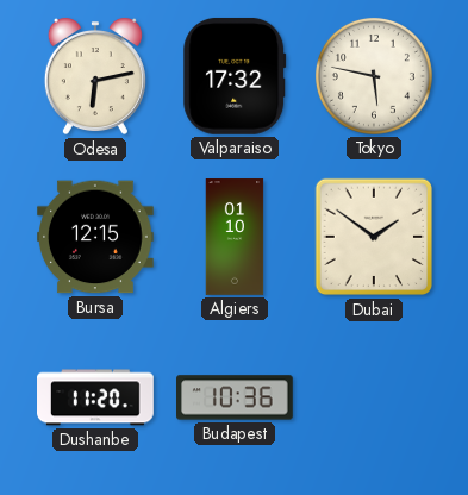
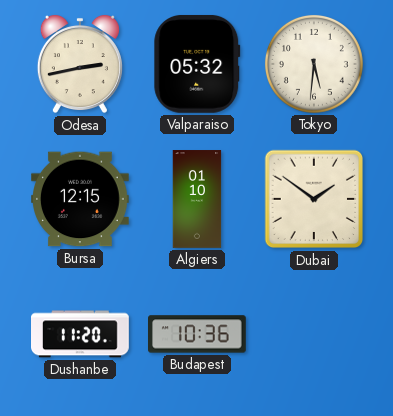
Odesa: 6:13 -> 2:43 (80, 64)
Valparaiso: 17:32 -> 05:32 (197, 64)
Tokyo: 5:47 -> 5:31 (314, 64)
